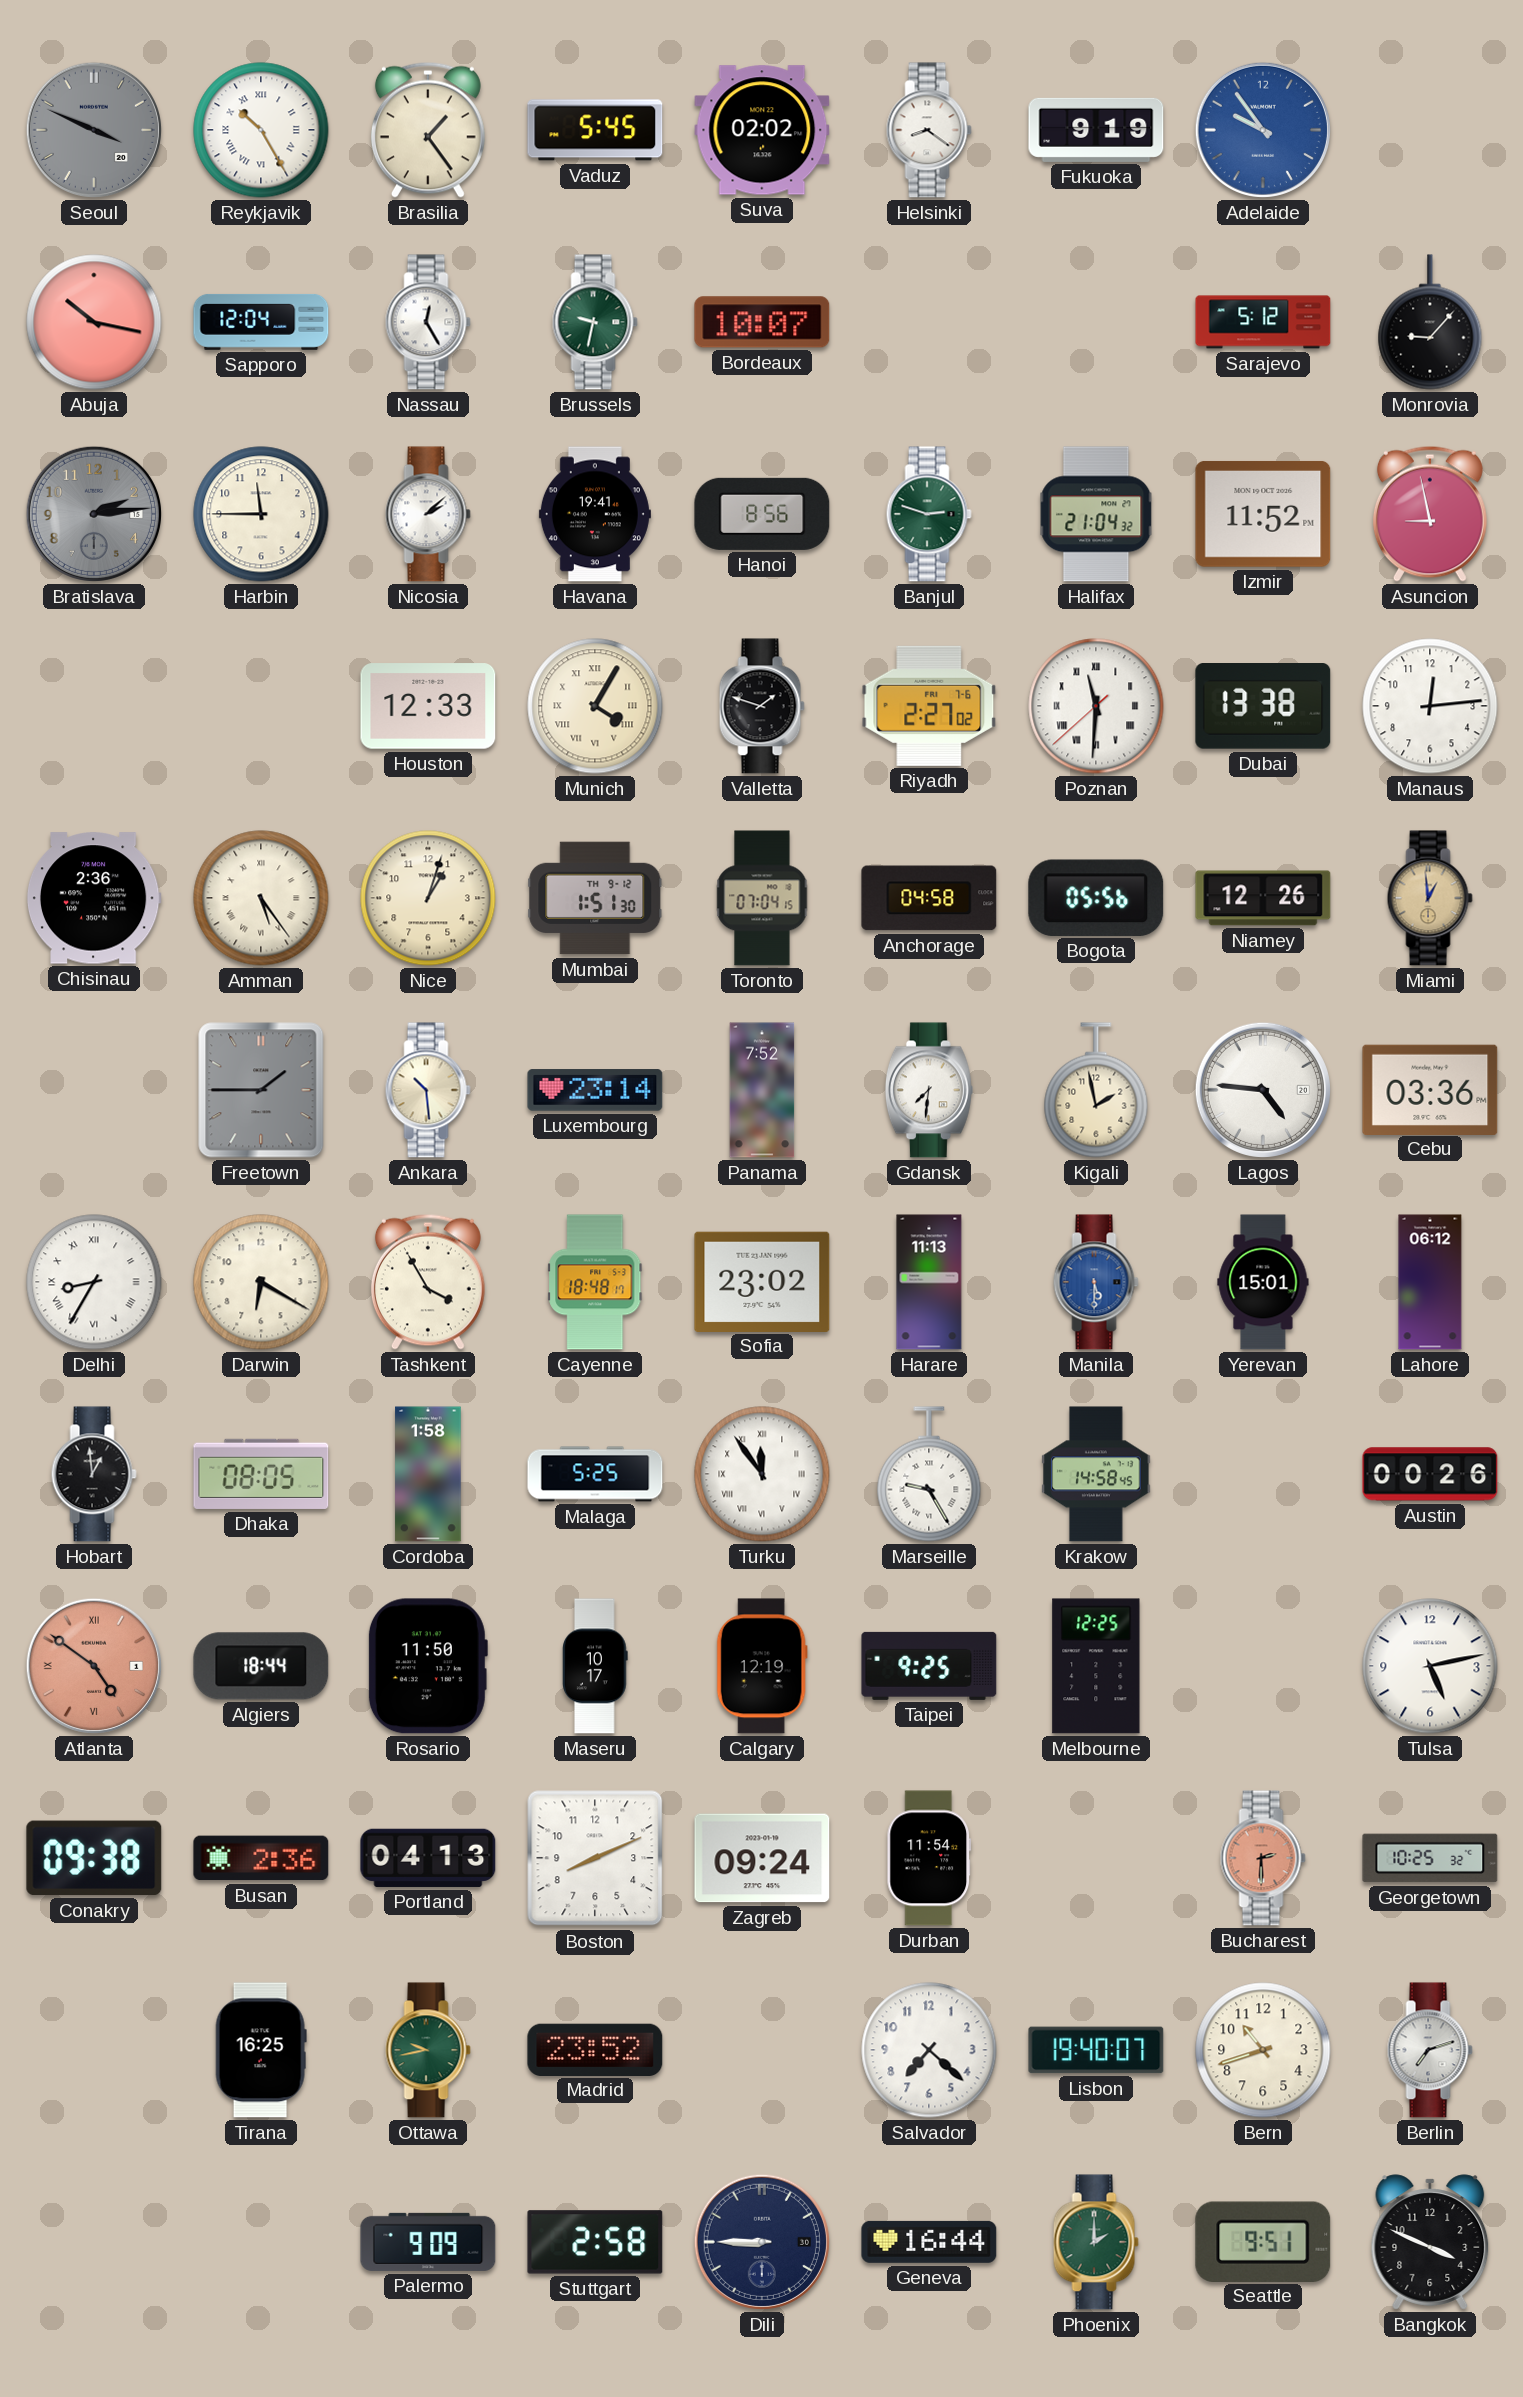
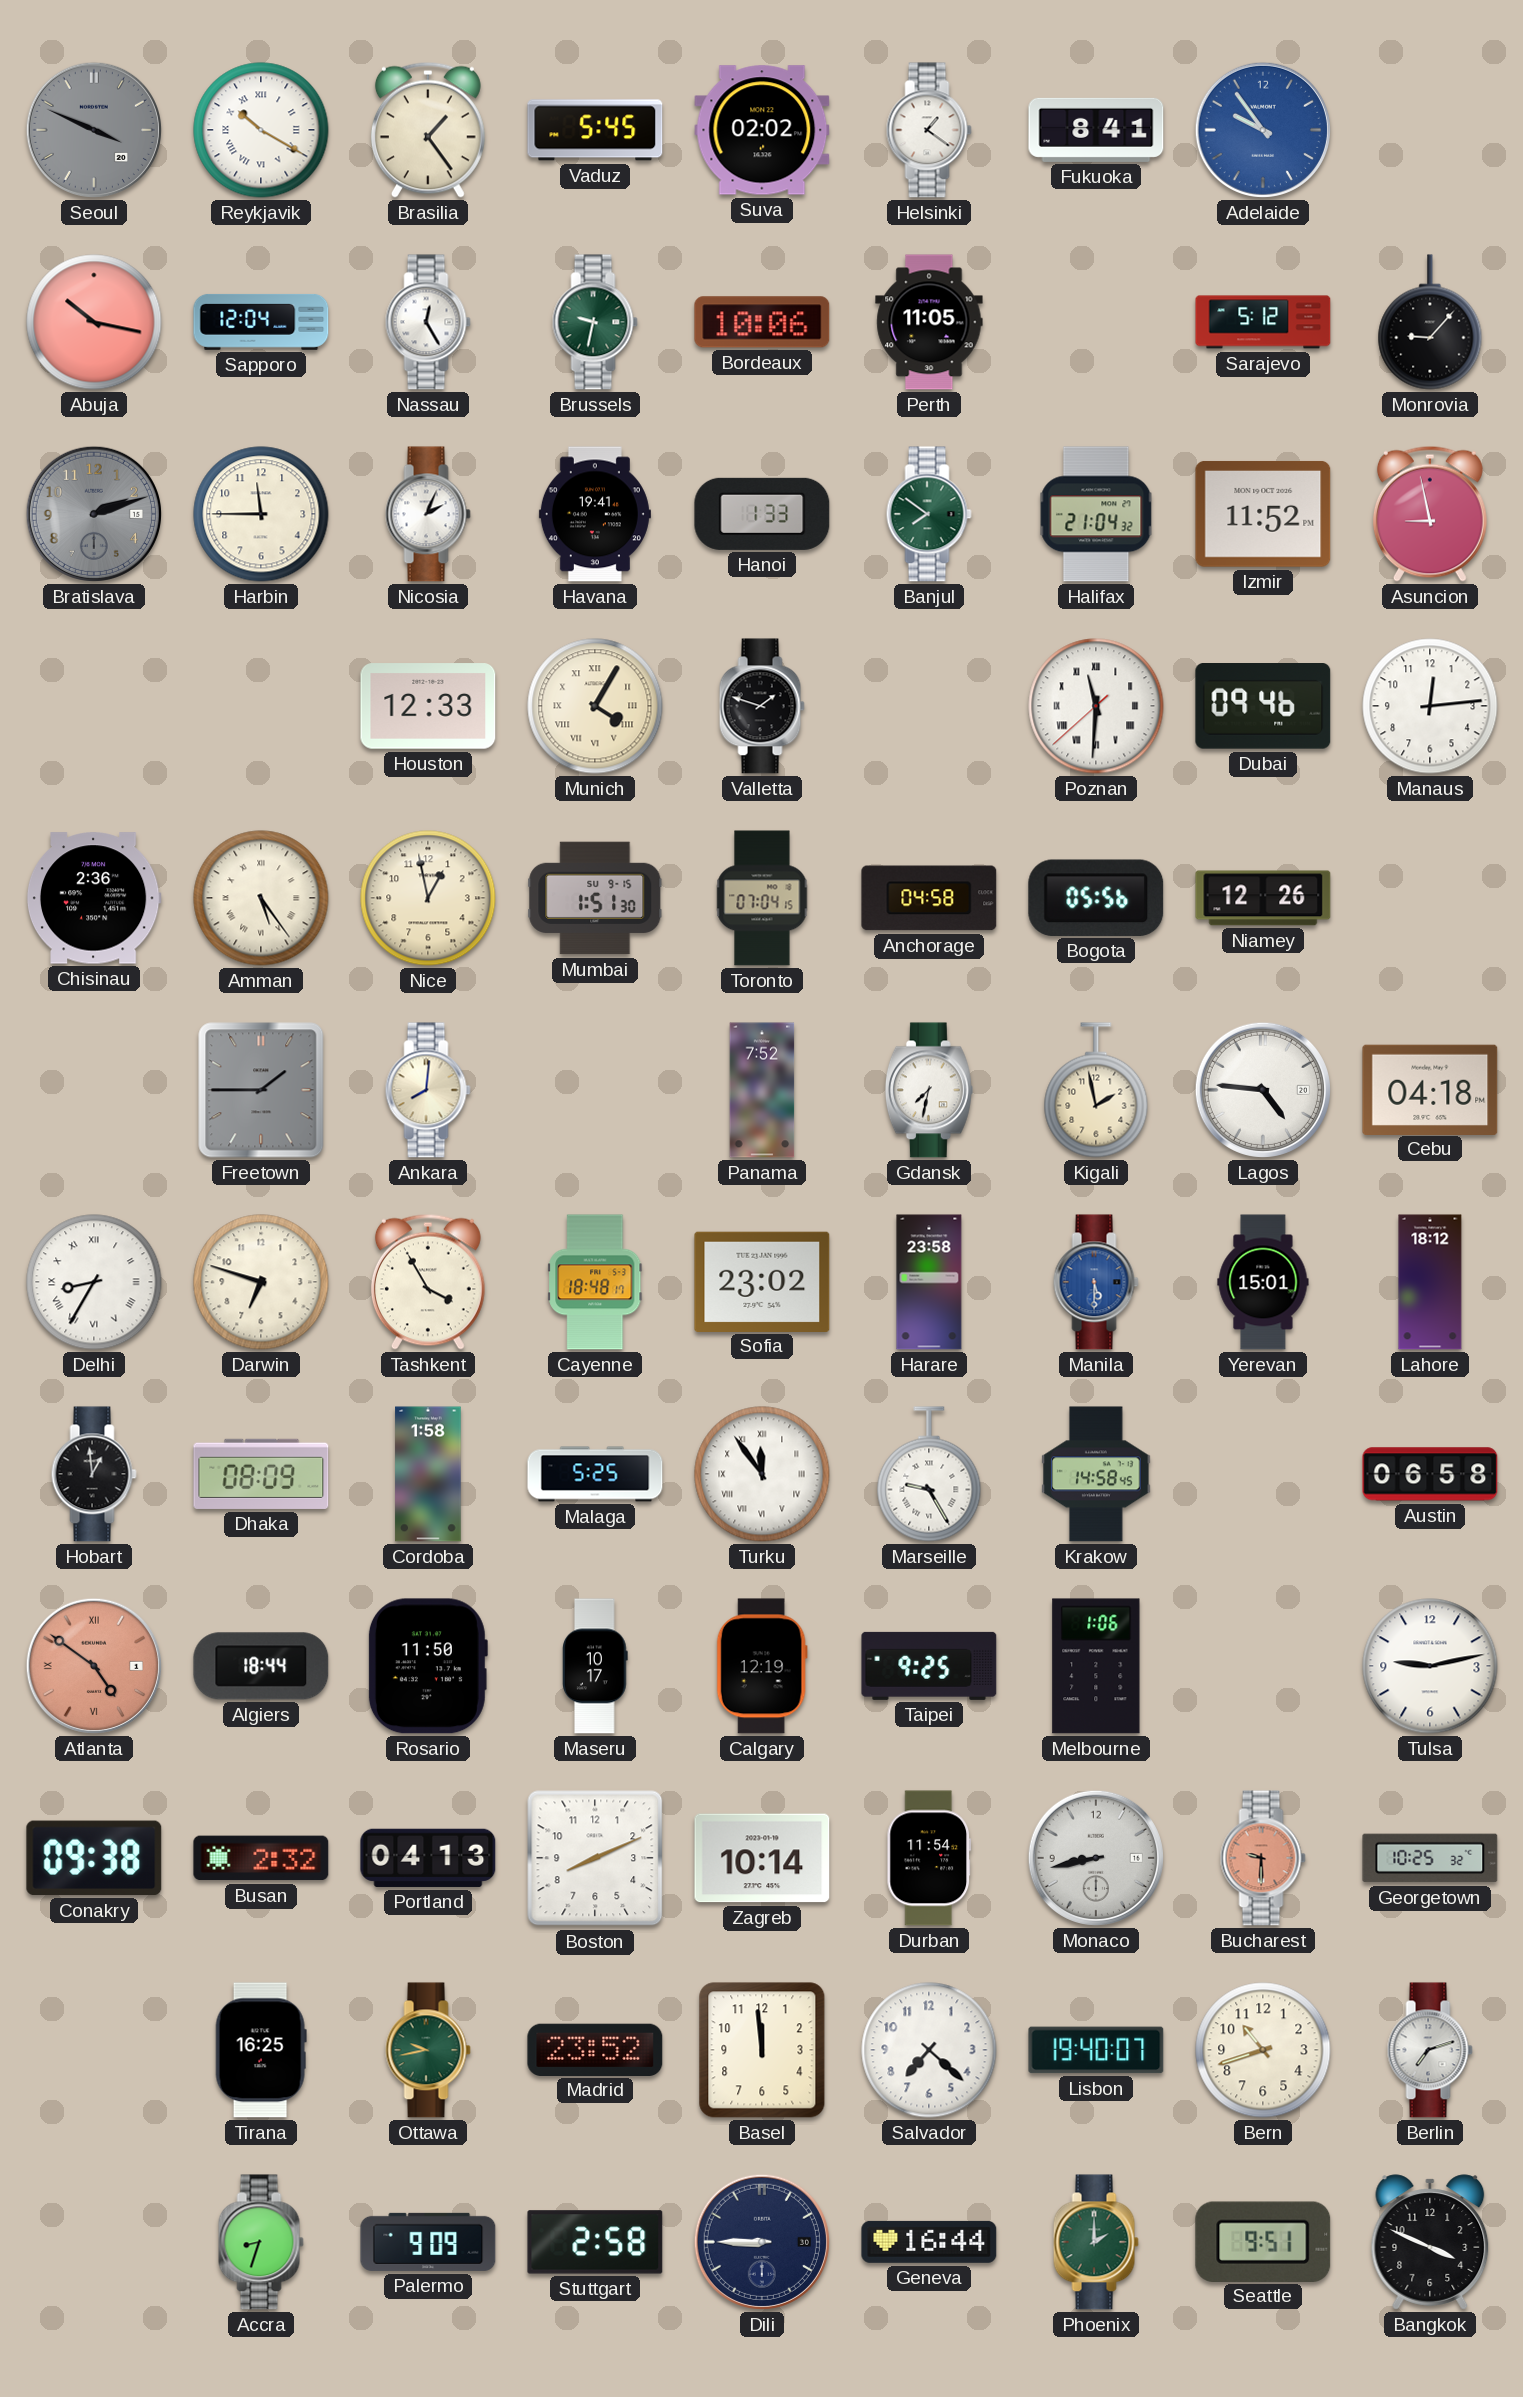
Reykjavik: 10:25 -> 10:20 (261, 130)
Helsinki: 8:21 -> 1:21 (929, 130)
Fukuoka: 9:19 -> 8:41 (1096, 130)
Bordeaux: 10:07 -> 10:06 (762, 322)
Perth: none -> 11:05 (929, 322)
Bratislava: 2:14 -> 2:12 (94, 514)
Nicosia: 2:08 -> 2:04 (428, 514)
Hanoi: 8:56 -> 1:33 (762, 514)
Banjul: 2:48 -> 7:51 (929, 514)
Riyadh: 2:27 -> none (929, 706)
Dubai: 13:38 -> 09:46 (1263, 707)
Nice: 1:03 -> 12:58 (428, 898)
Mumbai date: TH 9-12 -> SU 9-15 (595, 898)
Miami: 12:59 -> none (1430, 898)
Ankara: 10:29 -> 8:01 (428, 1090)
Luxembourg: 23:14 -> none (595, 1090)
Gdansk: 7:31 -> 7:32 (929, 1090)
Cebu: 03:36 -> 04:18 (1430, 1089)
Darwin: 6:20 -> 6:48 (261, 1282)
Harare: 11:13 -> 23:58 (929, 1282)
Lahore: 06:12 -> 18:12 (1430, 1282)
Dhaka: 08:05 -> 08:09 (261, 1474)
Austin: 00:26 -> 06:58 (1430, 1474)
Melbourne: 12:25 -> 1:06 (1096, 1666)
Tulsa: 5:13 -> 9:13 (1430, 1666)
Busan: 2:36 -> 2:32 (261, 1858)
Zagreb: 09:24 -> 10:14 (762, 1858)
Monaco: none -> 8:43 (1096, 1858)
Bucharest: 2:30 -> 9:30 (1263, 1858)
Basel: none -> 11:59 (762, 2050)
Accra: none -> 8:33 (261, 2242)
